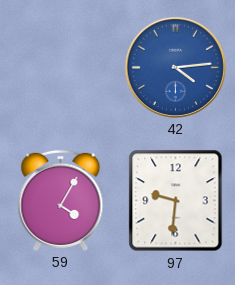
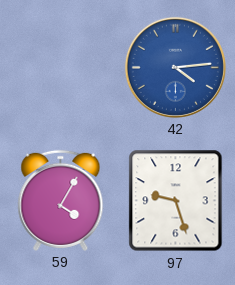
97: 9:31 -> 9:27 (176, 201)
